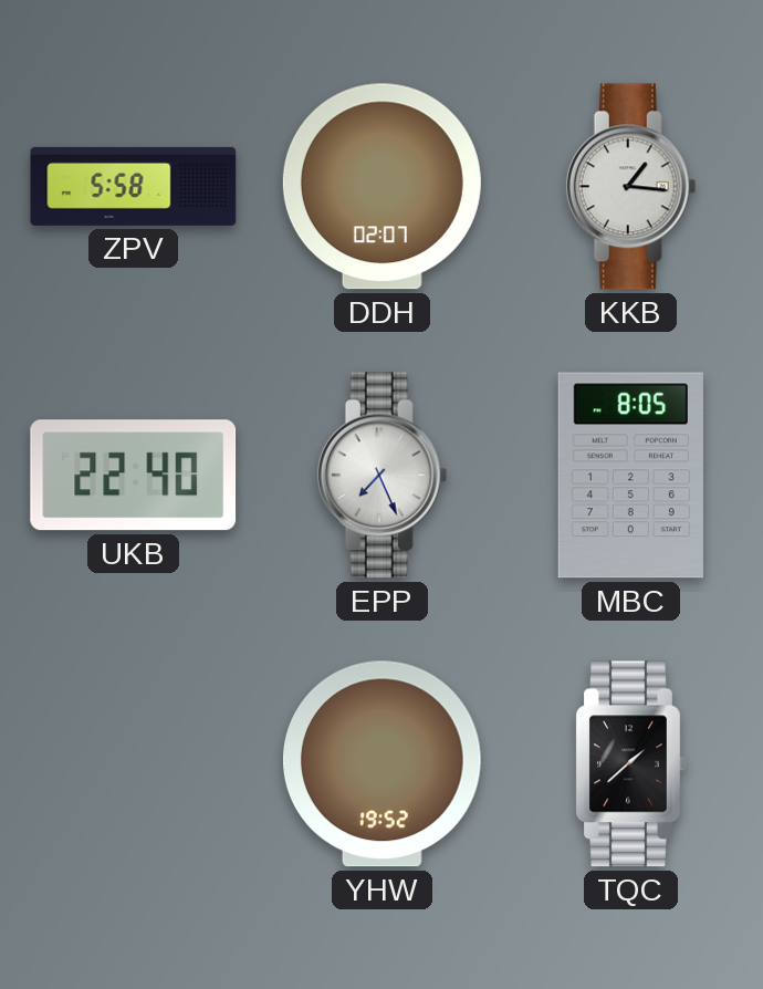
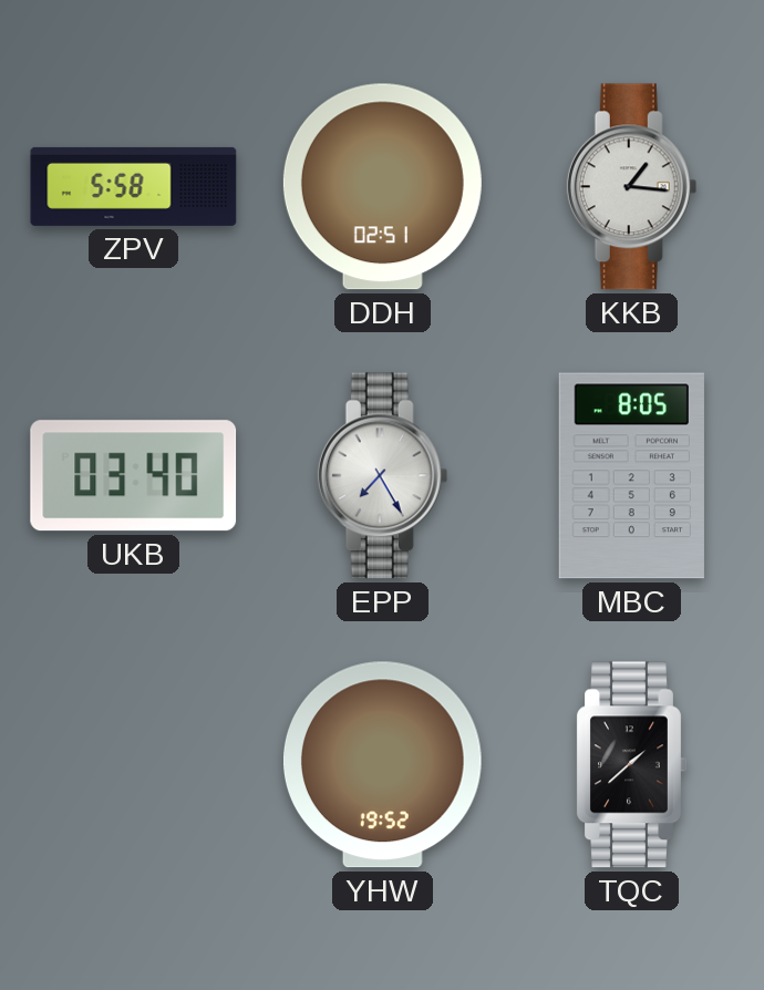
DDH: 02:07 -> 02:51 (382, 187)
UKB: 22:40 -> 03:40 (134, 476)
EPP: 7:26 -> 7:25 (383, 476)
